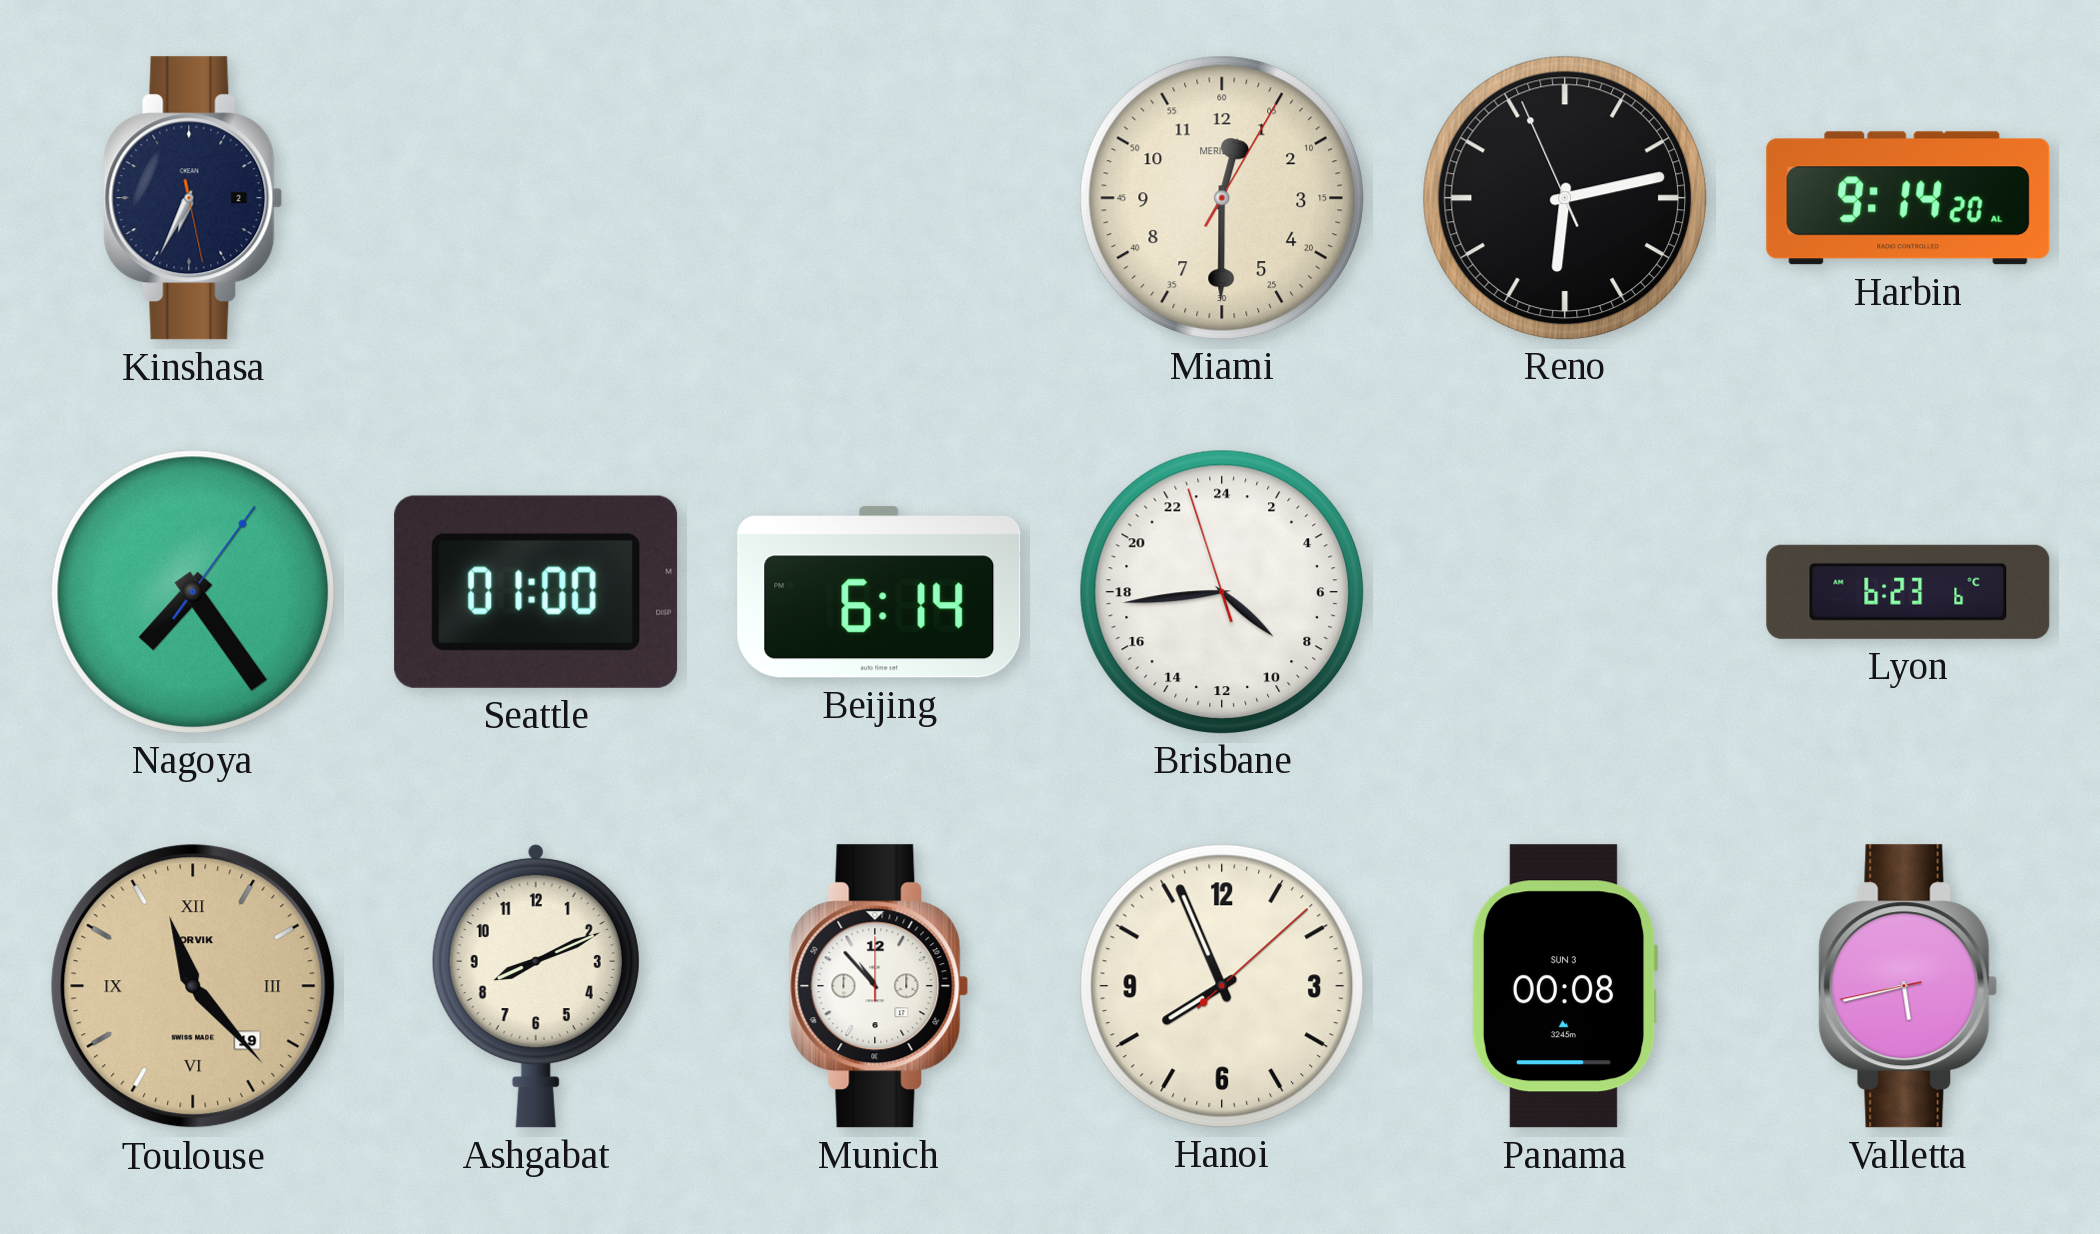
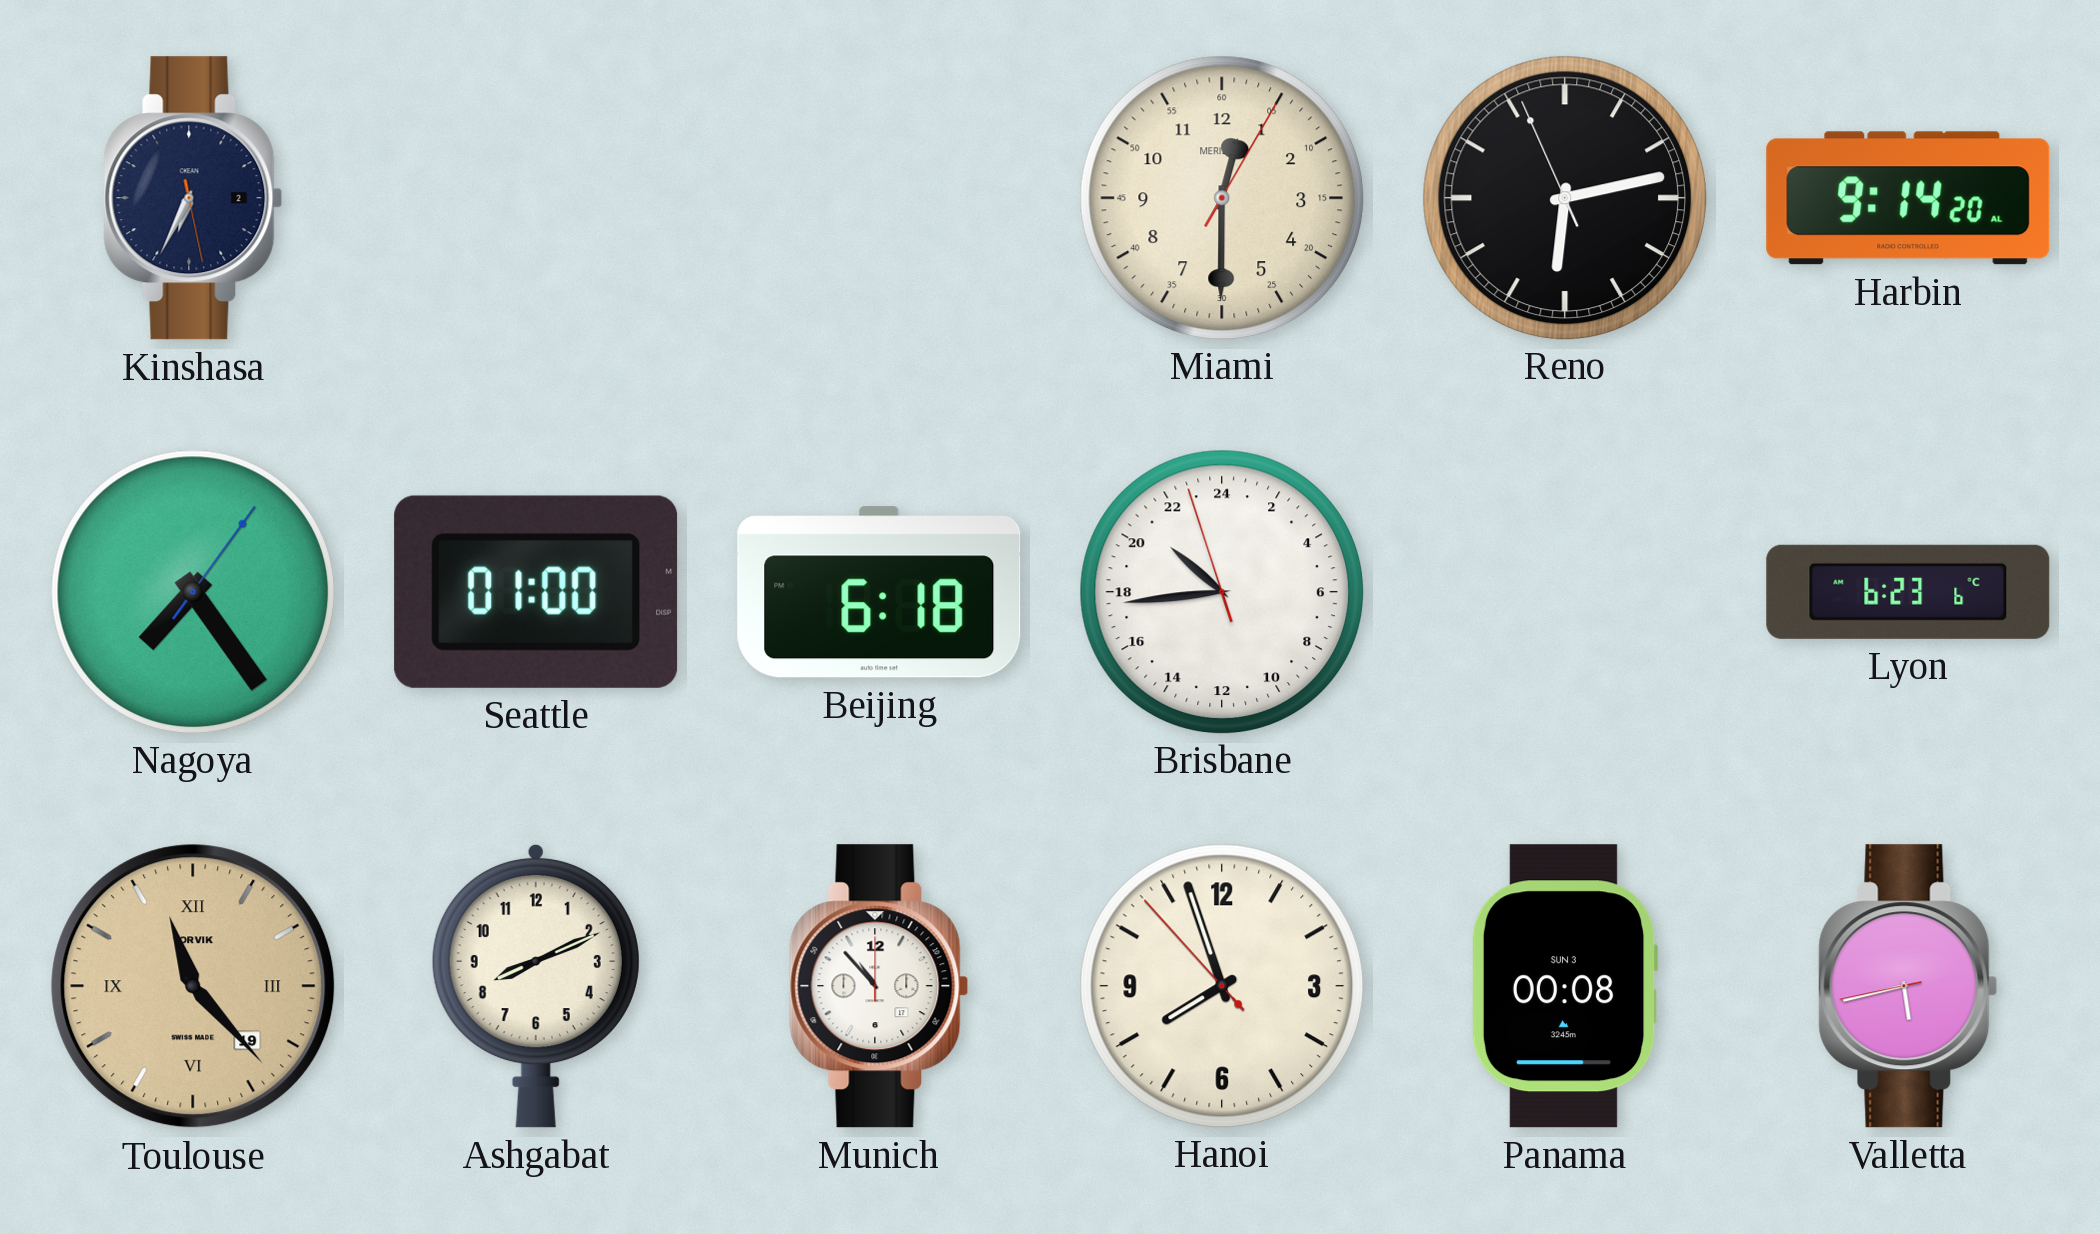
Beijing: 6:14 -> 6:18 (879, 592)
Brisbane: 8:43 -> 20:43 (1221, 591)
Hanoi: 7:56:08 -> 7:56:53 (1221, 985)
